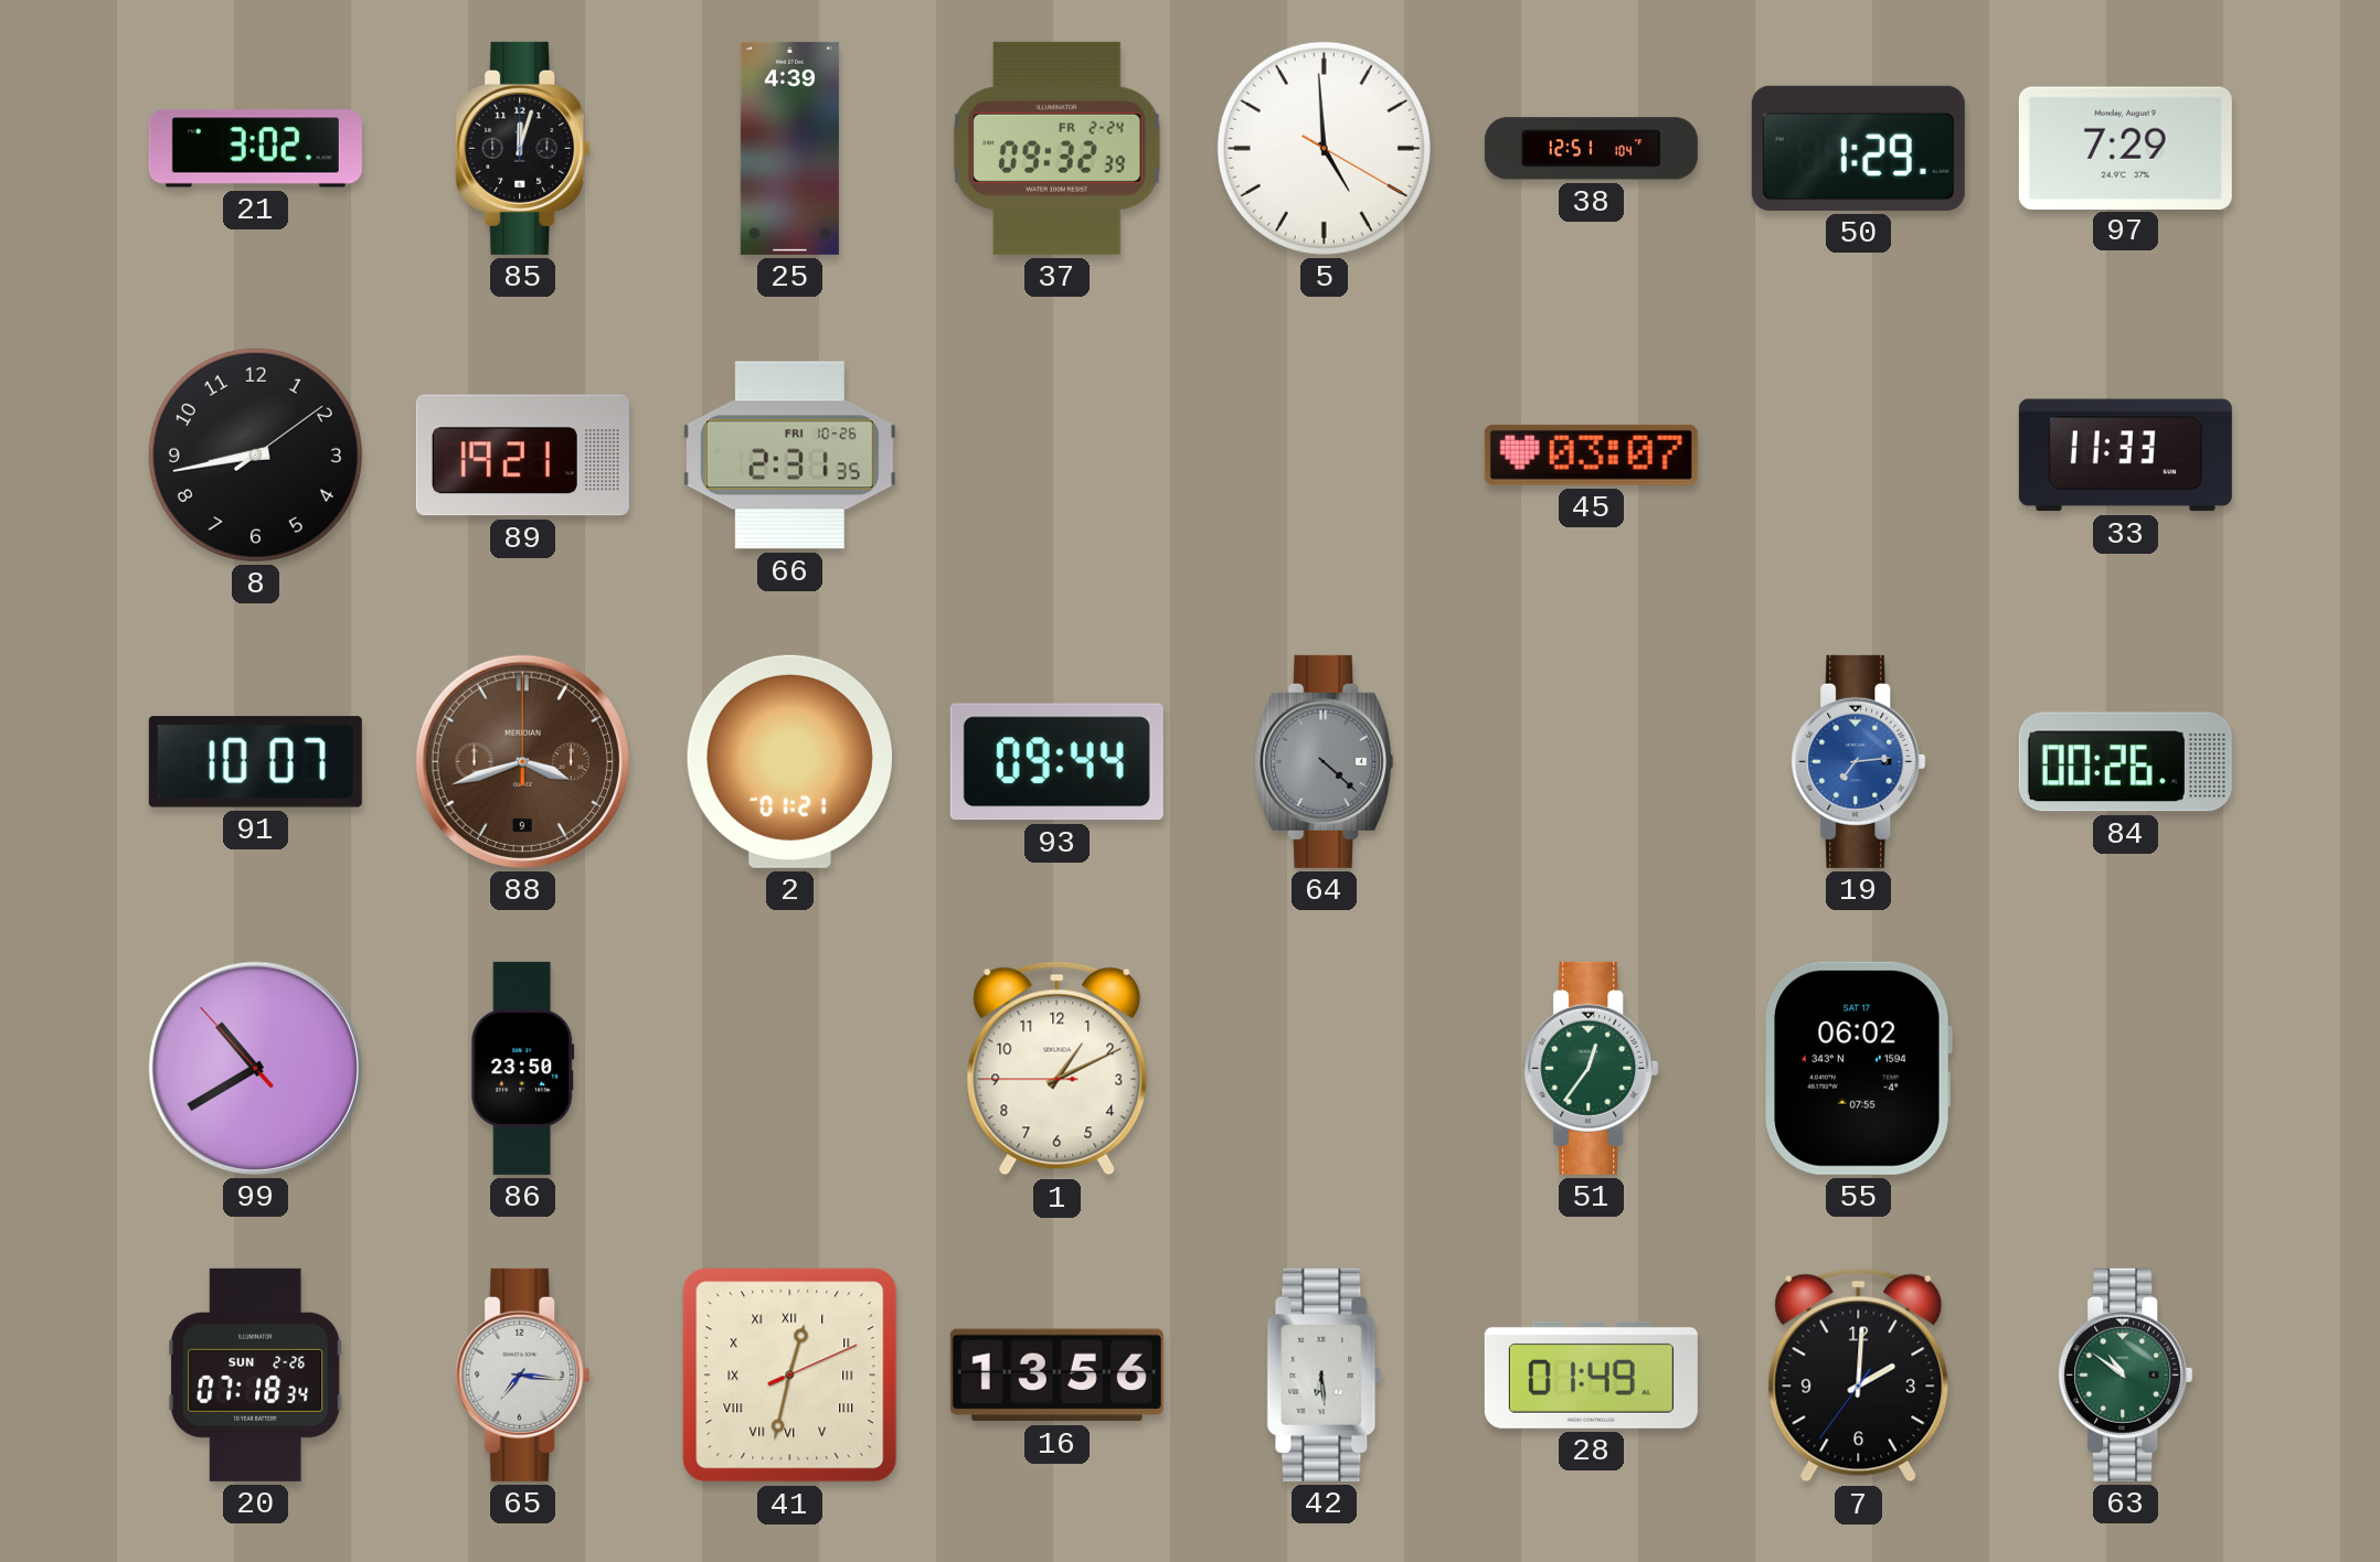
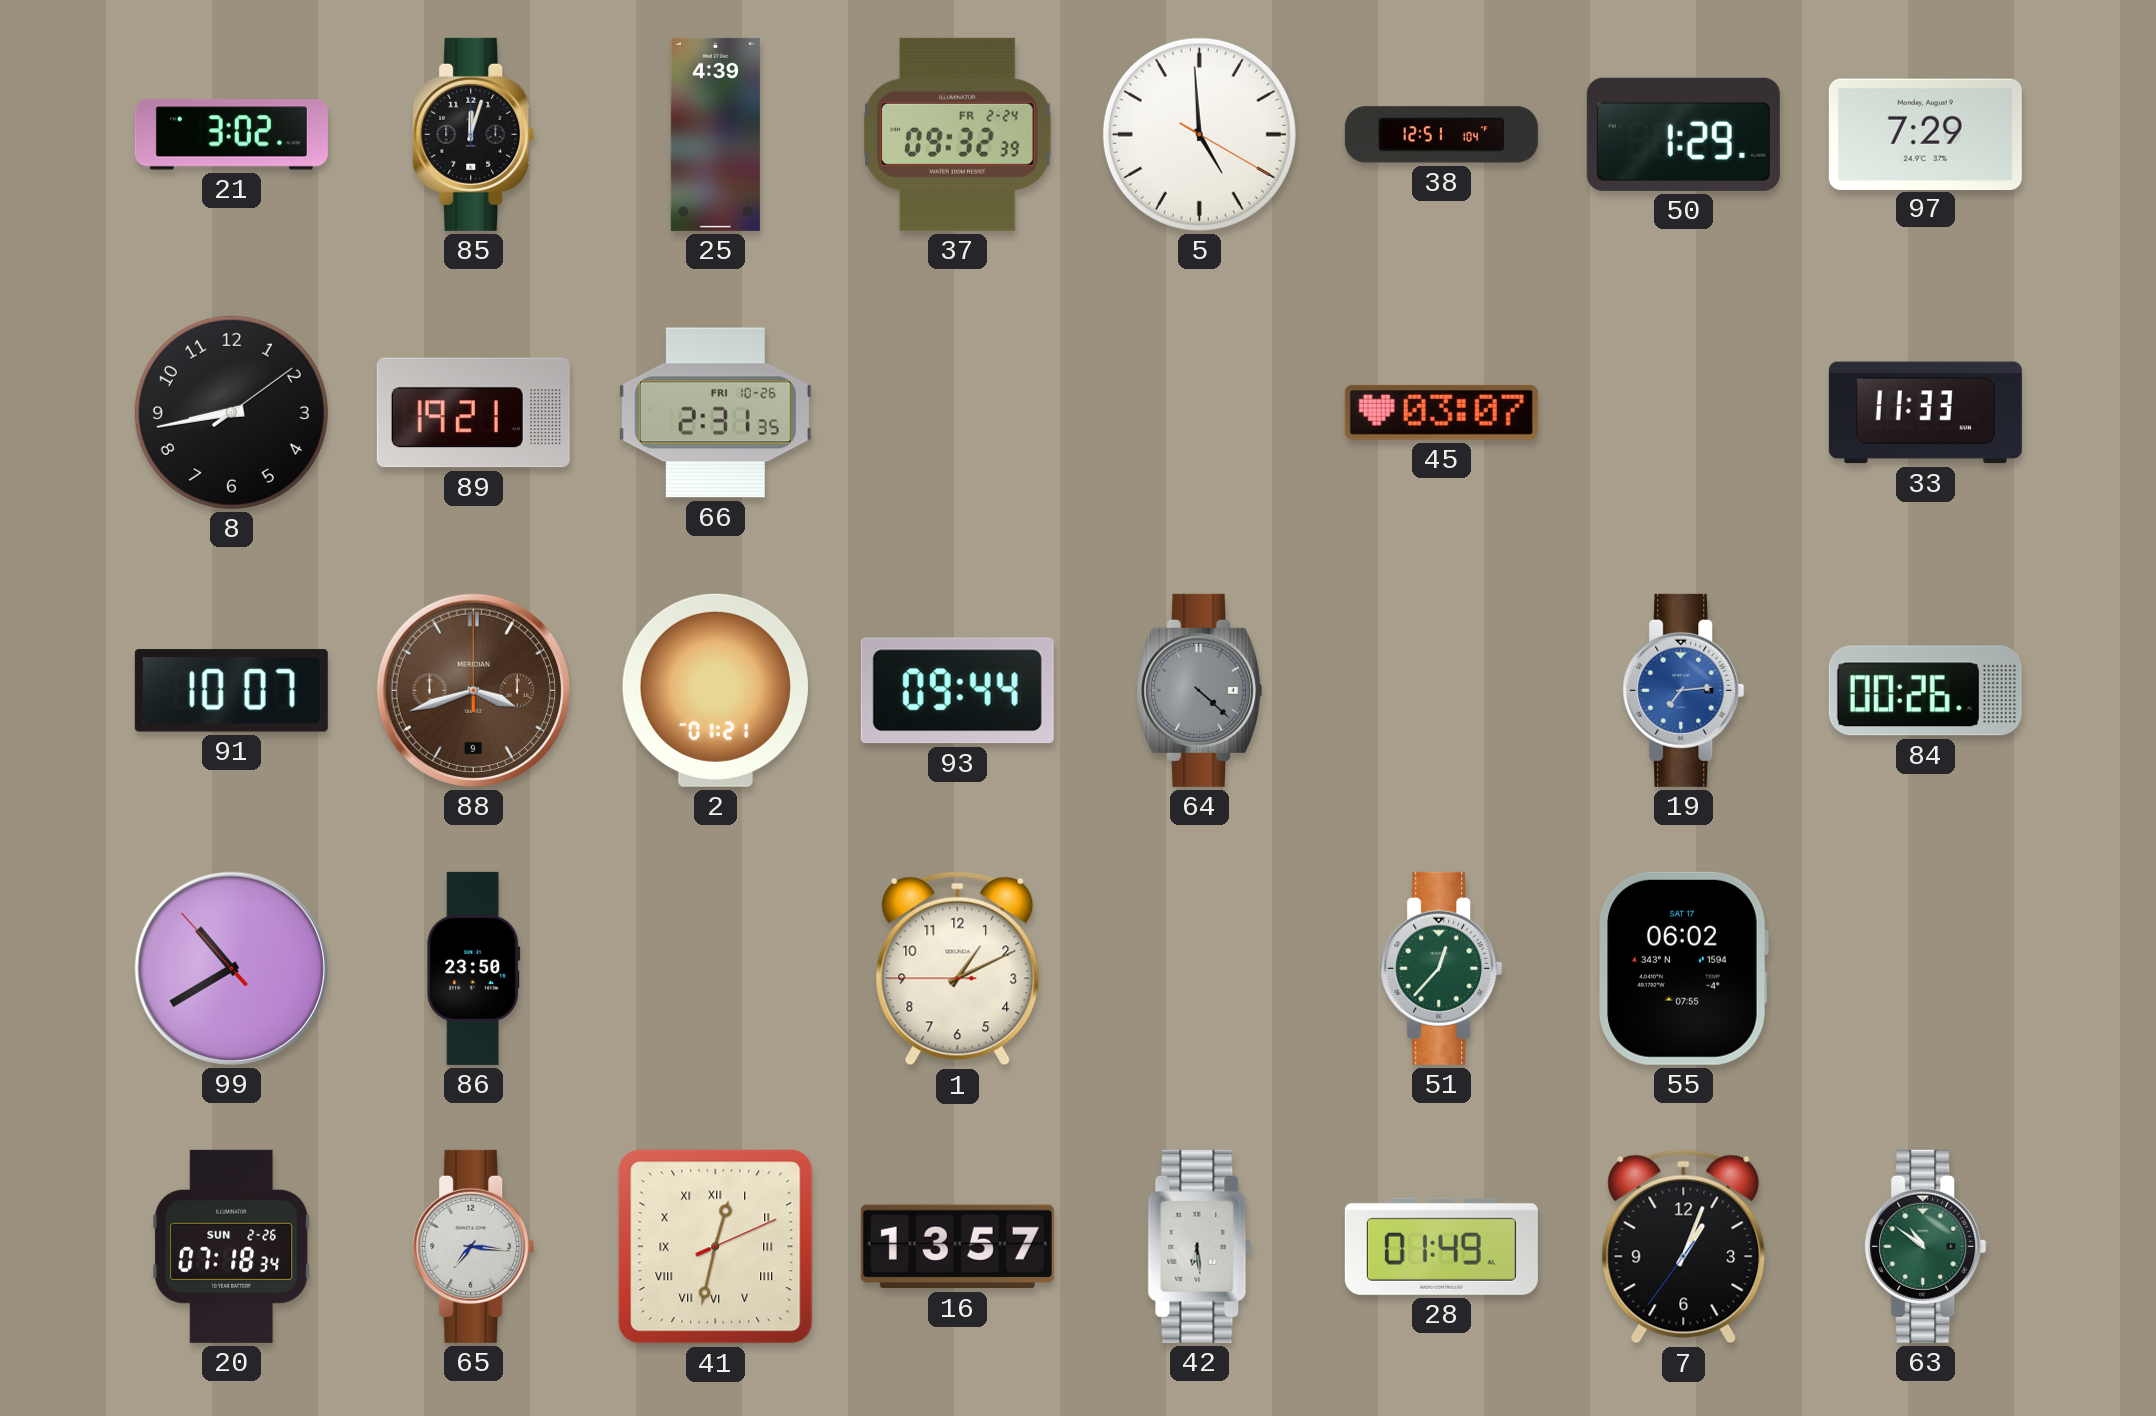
51: 12:36 -> 12:37 (1442, 968)
16: 13:56 -> 13:57 (957, 1247)
7: 2:00 -> 1:03 (1684, 1247)
